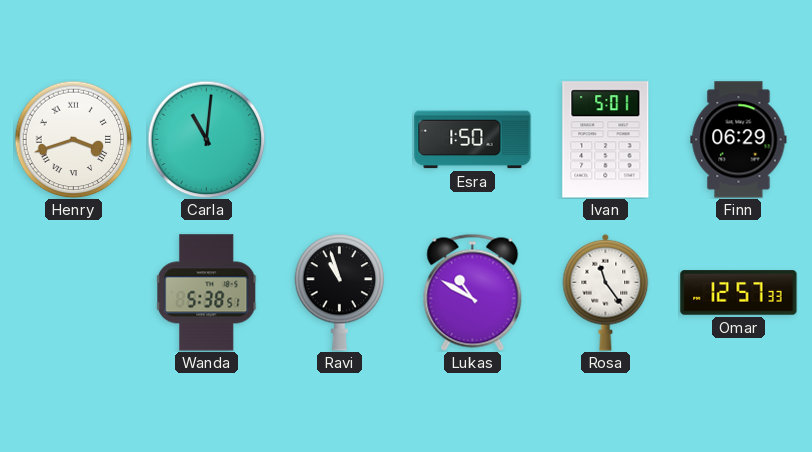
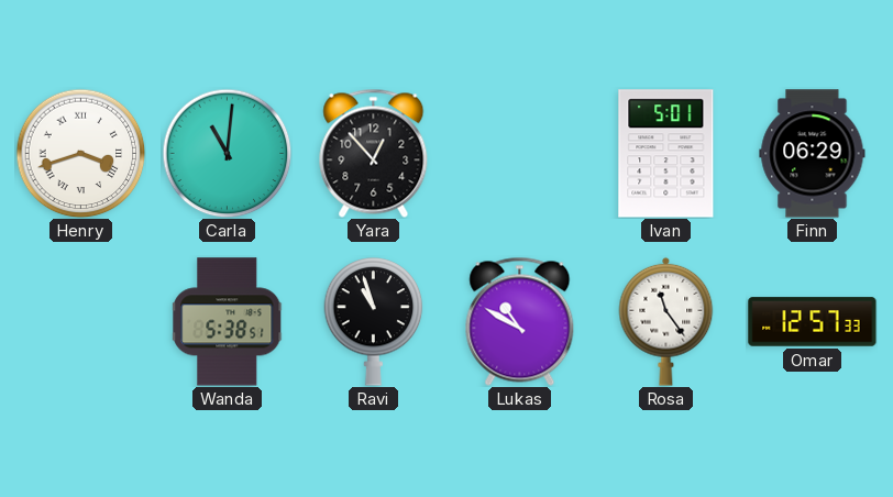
Yara: none -> 12:53 (374, 153)
Esra: 1:50 -> none (473, 140)
